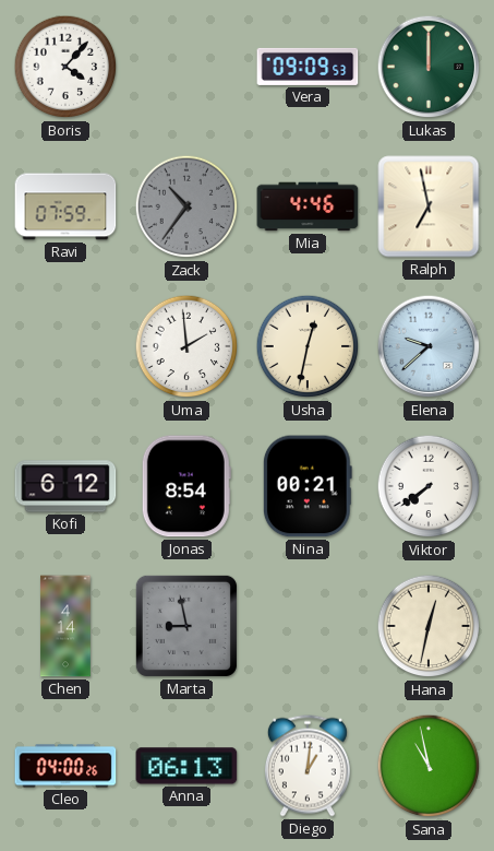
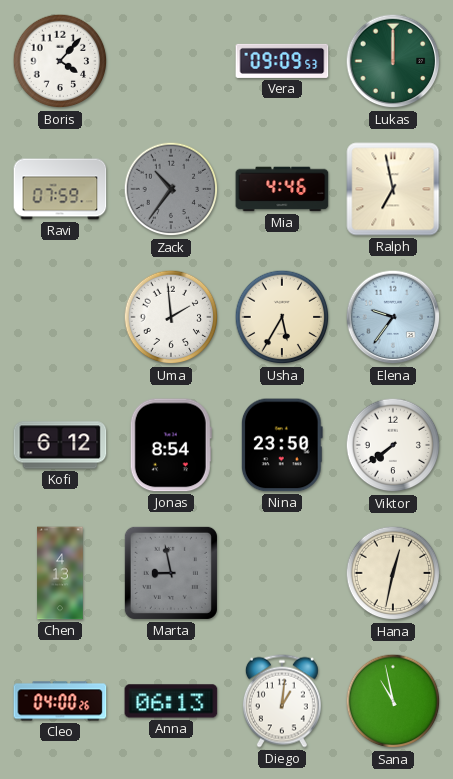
Usha: 12:32 -> 5:35 (282, 317)
Elena: 9:38 -> 9:36 (393, 317)
Nina: 00:21 -> 23:50 (282, 445)
Chen: 4:14 -> 4:13 (60, 573)
